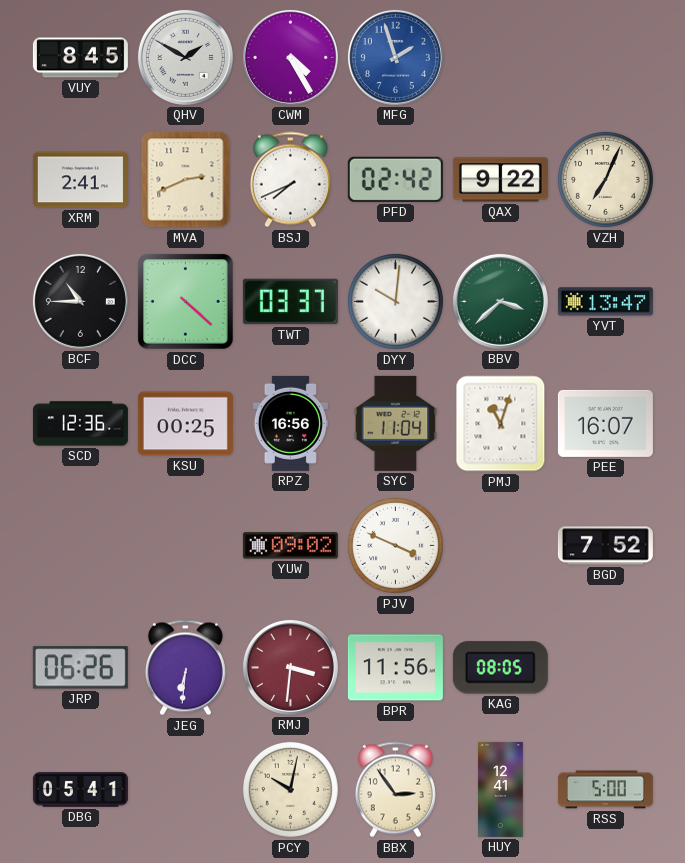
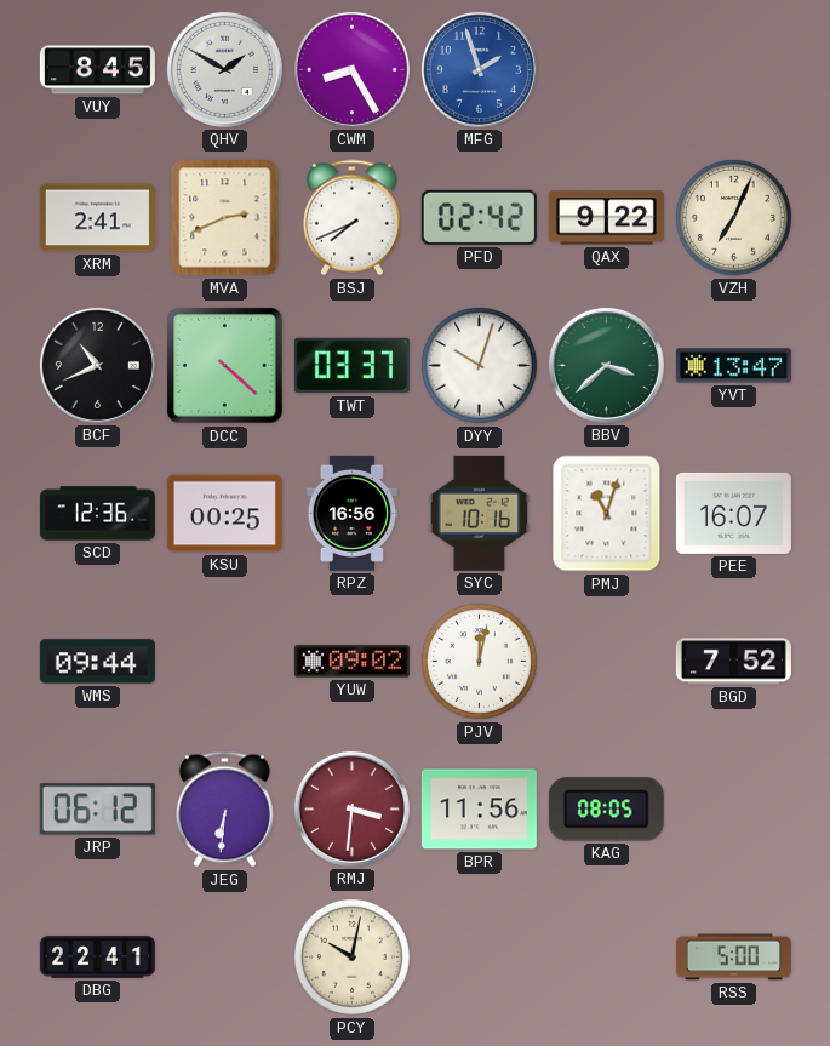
CWM: 4:25 -> 8:25 (351, 69)
BCF: 10:45 -> 10:41 (97, 365)
DYY: 10:01 -> 10:03 (479, 365)
SYC: 11:04 -> 10:16 (480, 513)
WMS: none -> 09:44 (97, 662)
PJV: 3:49 -> 12:02 (479, 661)
JRP: 06:26 -> 06:12 (97, 810)
DBG: 05:41 -> 22:41 (97, 958)
BBX: 2:54 -> none (395, 790)
HUY: 12:41 -> none (501, 789)
